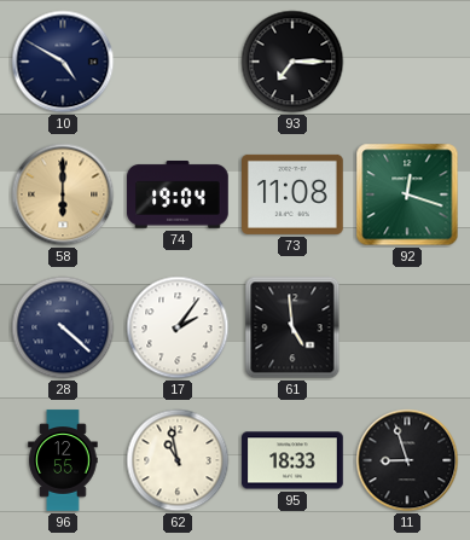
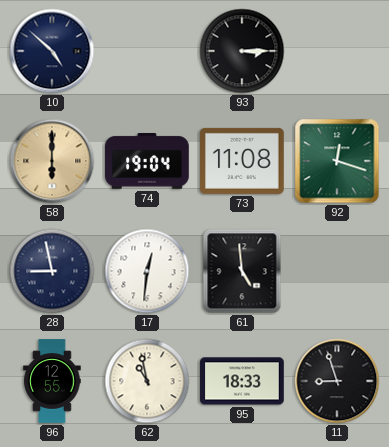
10: 4:50 -> 4:52 (52, 51)
93: 7:15 -> 3:15 (242, 51)
28: 4:22 -> 8:58 (52, 271)
17: 2:06 -> 12:31 (147, 271)
